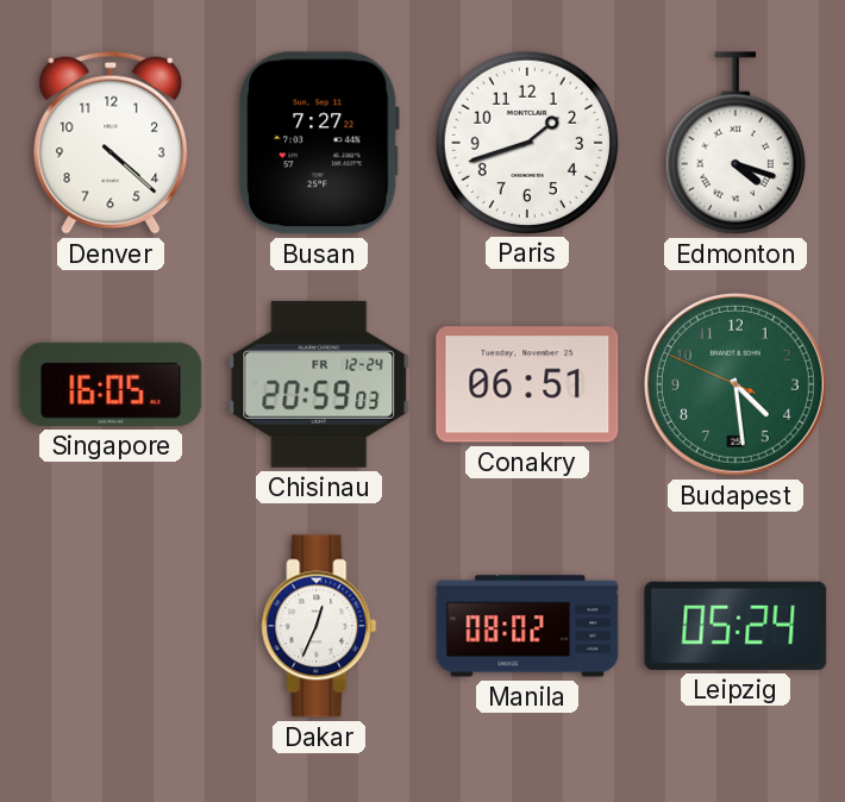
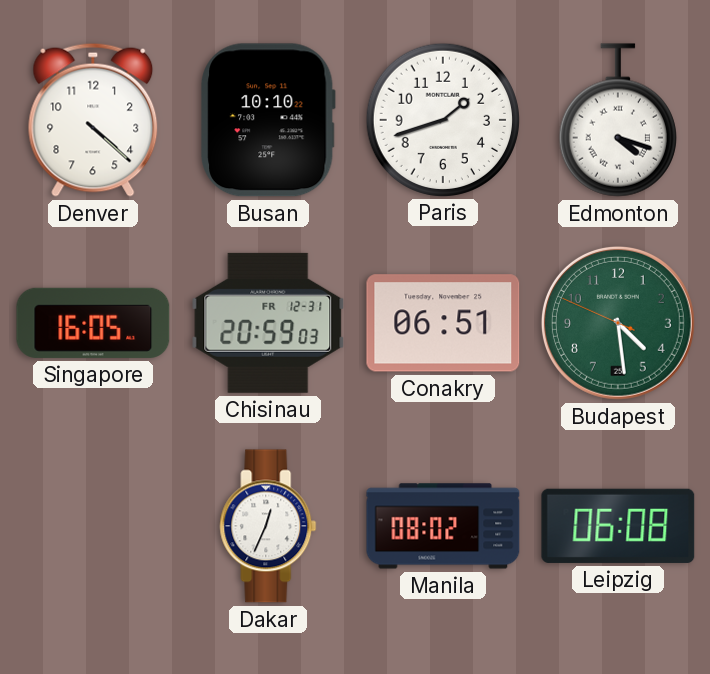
Busan: 7:27 -> 10:10 (268, 120)
Chisinau date: FR 12-24 -> FR 12-31 (268, 323)
Leipzig: 05:24 -> 06:08 (618, 526)
